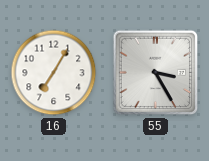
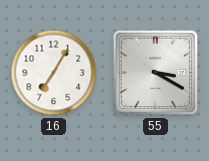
55: 3:25 -> 3:20 (156, 73)
